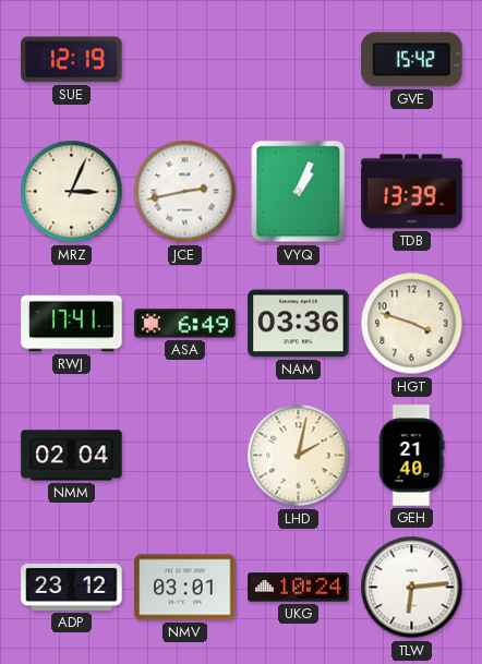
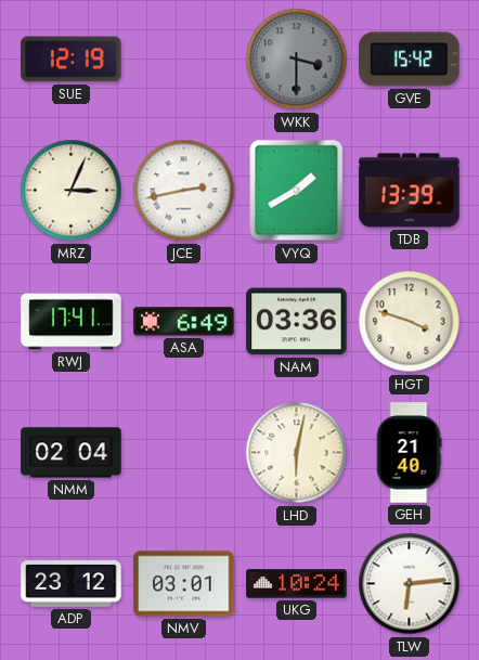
WKK: none -> 3:30 (297, 60)
VYQ: 1:04 -> 1:40 (297, 191)
LHD: 2:02 -> 6:02 (297, 453)
